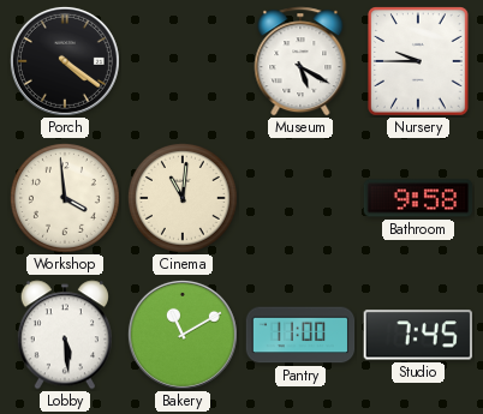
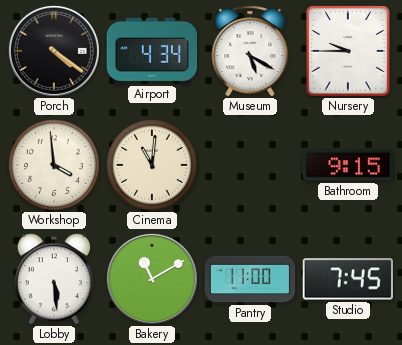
Airport: none -> 4:34 (152, 51)
Bathroom: 9:58 -> 9:15 (348, 165)
